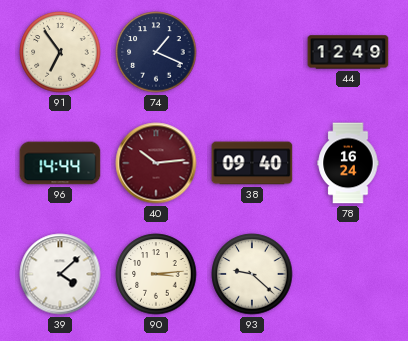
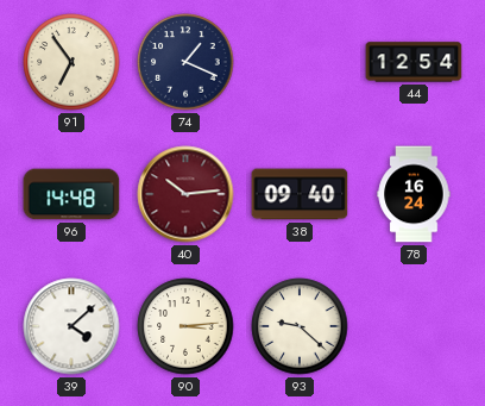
44: 12:49 -> 12:54 (414, 62)
96: 14:44 -> 14:48 (71, 194)
